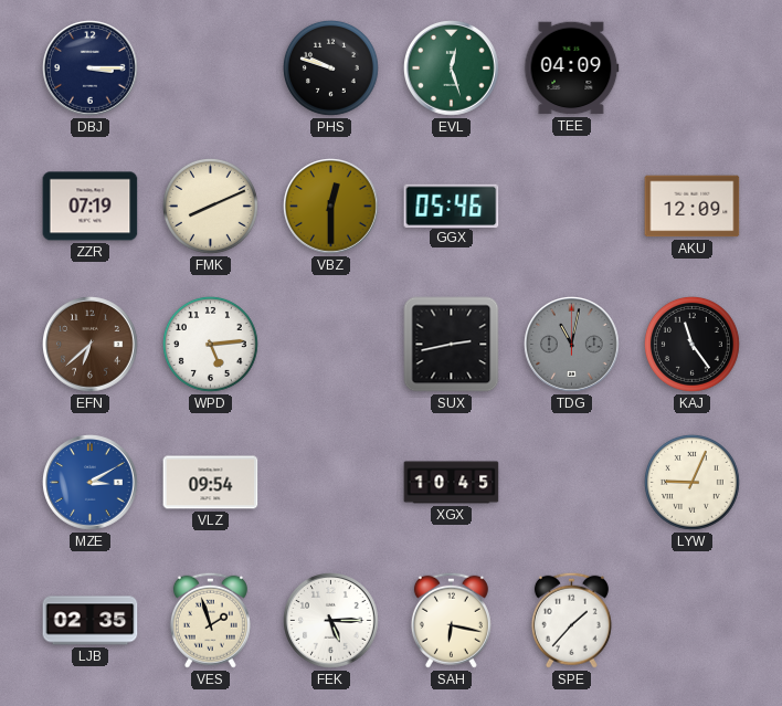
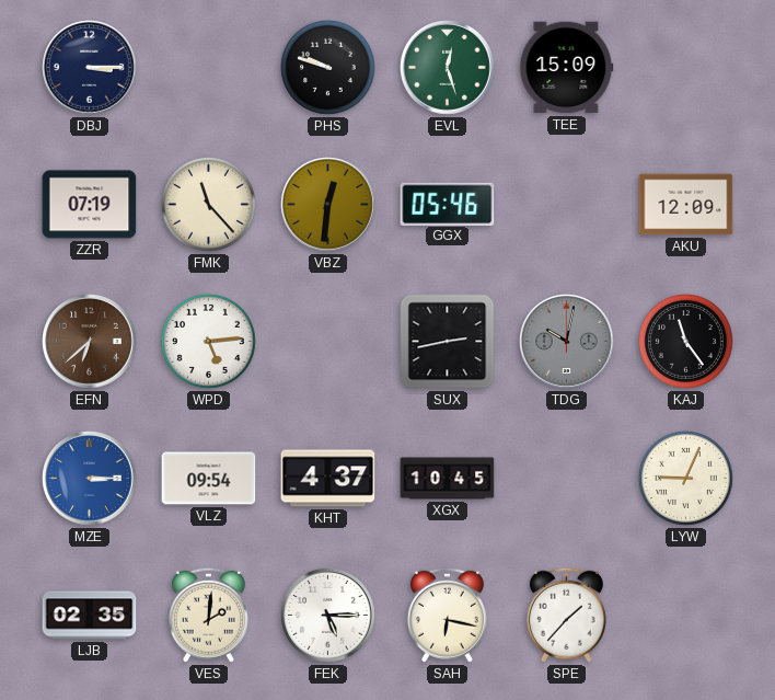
TEE: 04:09 -> 15:09 (567, 68)
FMK: 8:11 -> 11:23 (208, 204)
VBZ: 12:30 -> 12:31 (328, 205)
TDG: 11:02 -> 10:02 (567, 342)
MZE: 3:10 -> 3:15 (90, 479)
KHT: none -> 4:37 (328, 479)
VES: 1:57 -> 2:01 (208, 615)
